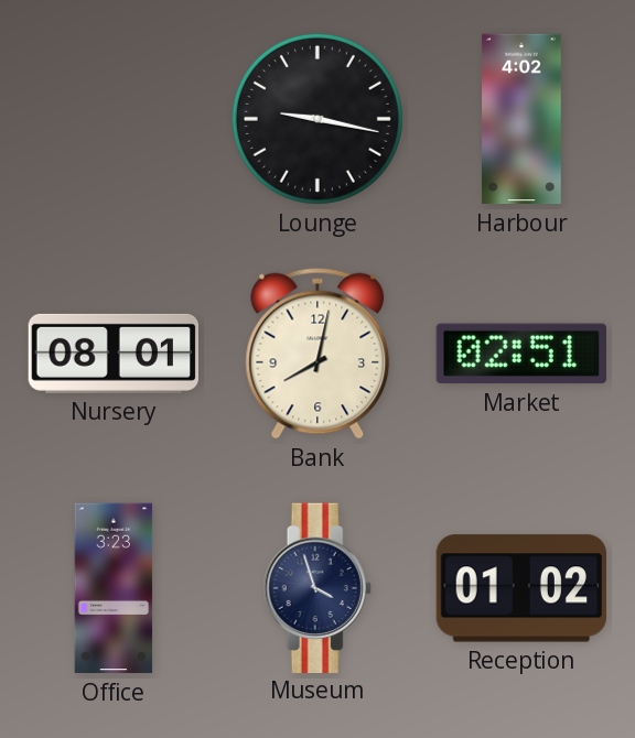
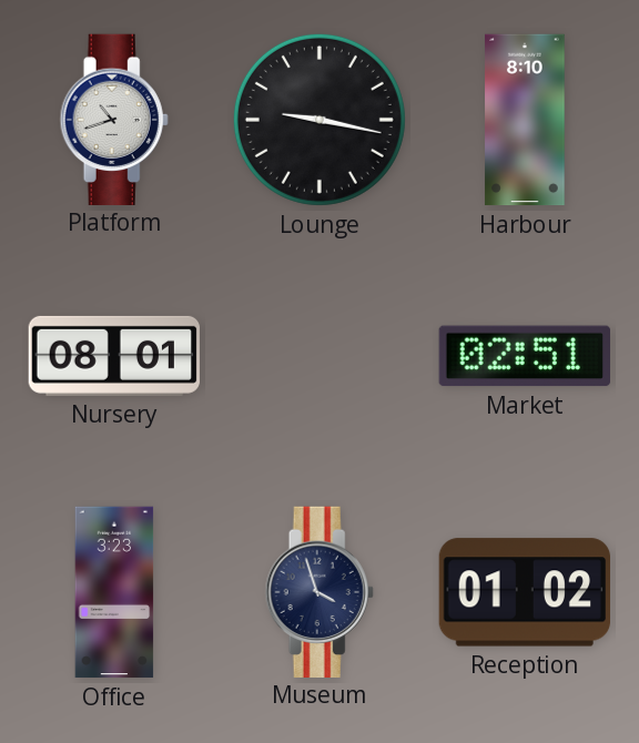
Platform: none -> 10:42 (114, 119)
Harbour: 4:02 -> 8:10 (525, 120)
Bank: 8:02 -> none (317, 354)
